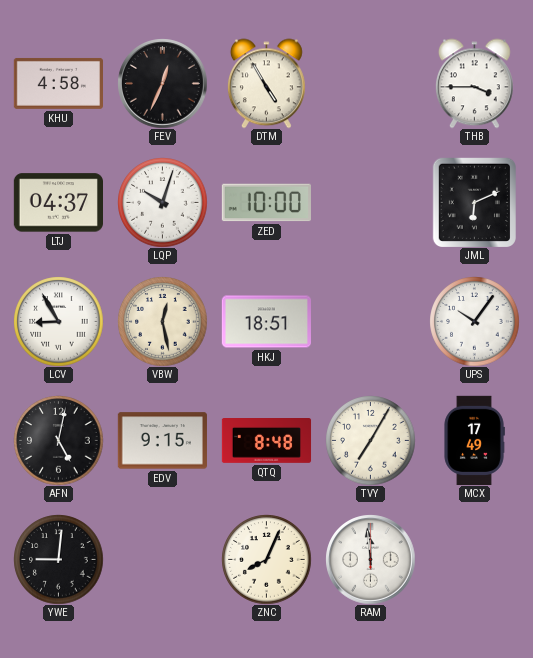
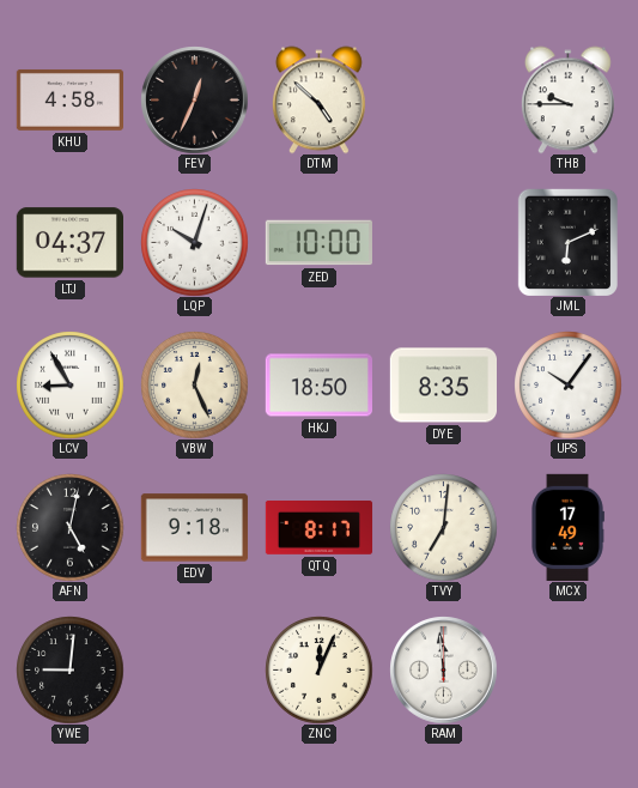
DTM: 4:55 -> 4:52 (318, 99)
THB: 3:45 -> 9:45 (567, 99)
VBW: 12:28 -> 12:26 (194, 384)
HKJ: 18:51 -> 18:50 (318, 386)
DYE: none -> 8:35 (443, 386)
EDV: 9:15 -> 9:18 (194, 528)
QTQ: 8:48 -> 8:17 (318, 528)
TVY: 7:05 -> 7:01 (443, 527)
ZNC: 8:04 -> 12:04 (318, 669)
